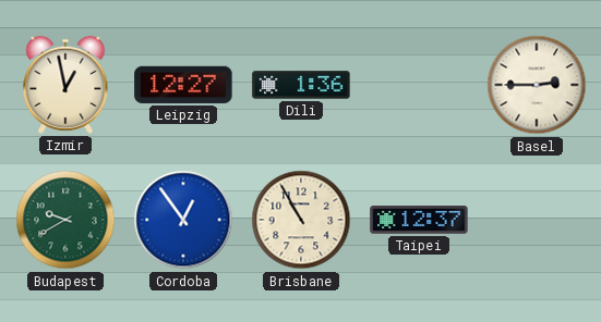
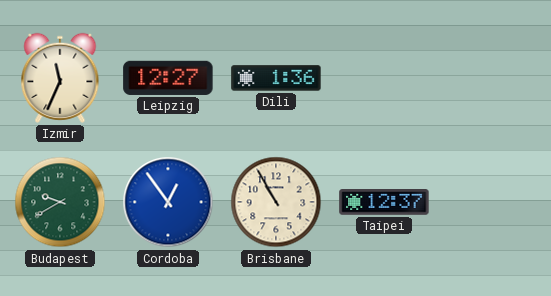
Izmir: 12:58 -> 11:34 (60, 78)
Basel: 2:45 -> none (537, 85)
